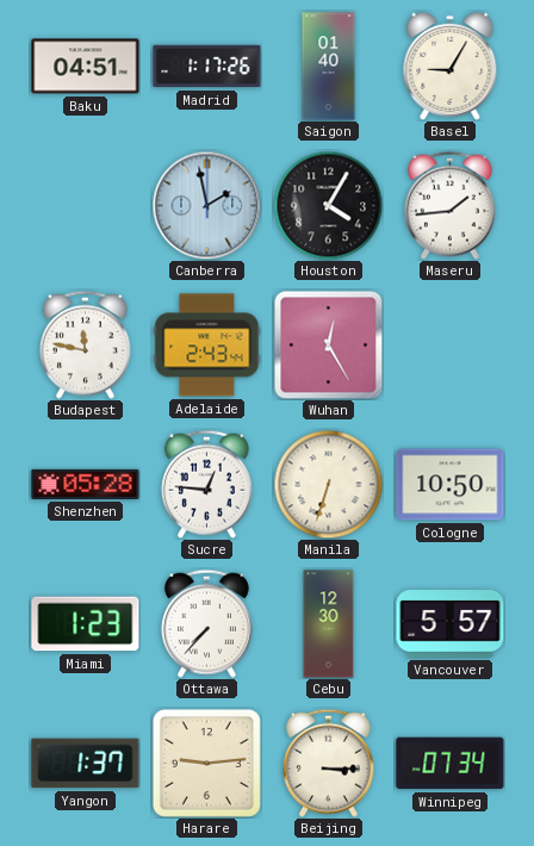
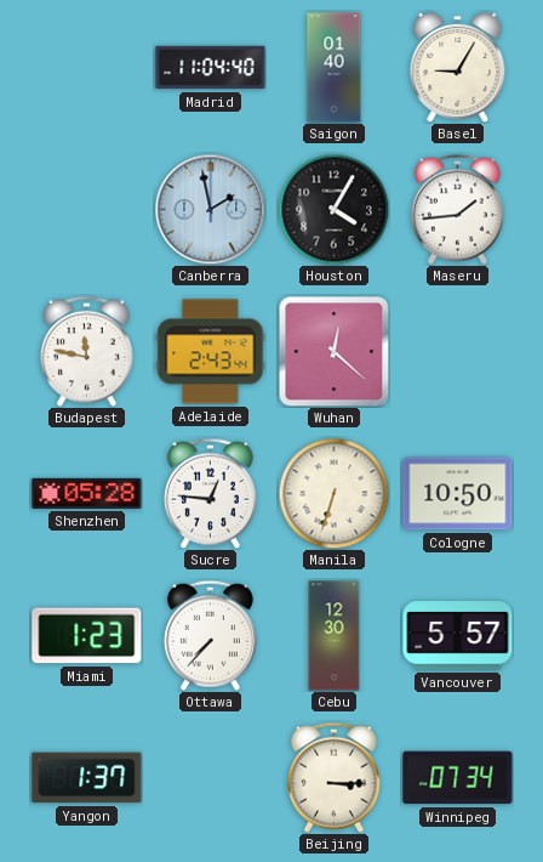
Baku: 04:51 -> none (86, 67)
Madrid: 1:17 -> 11:04 (211, 68)
Wuhan: 12:25 -> 12:22 (333, 351)
Harare: 9:14 -> none (206, 763)
